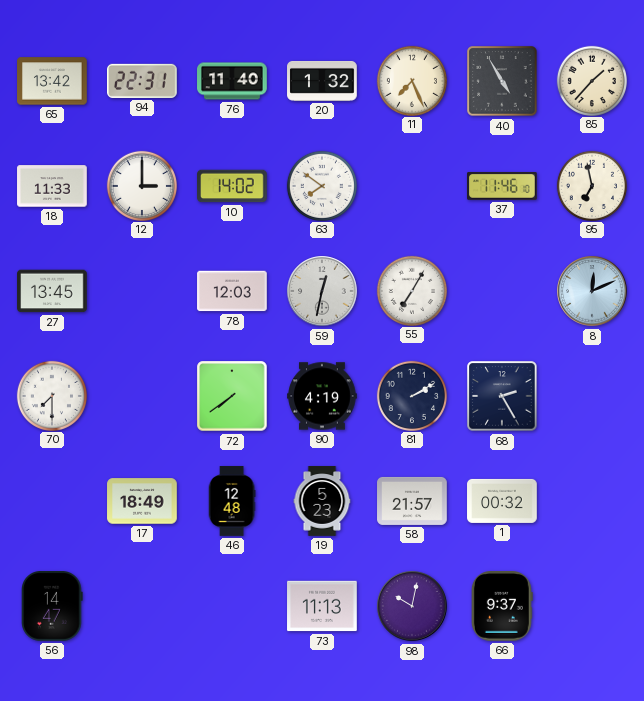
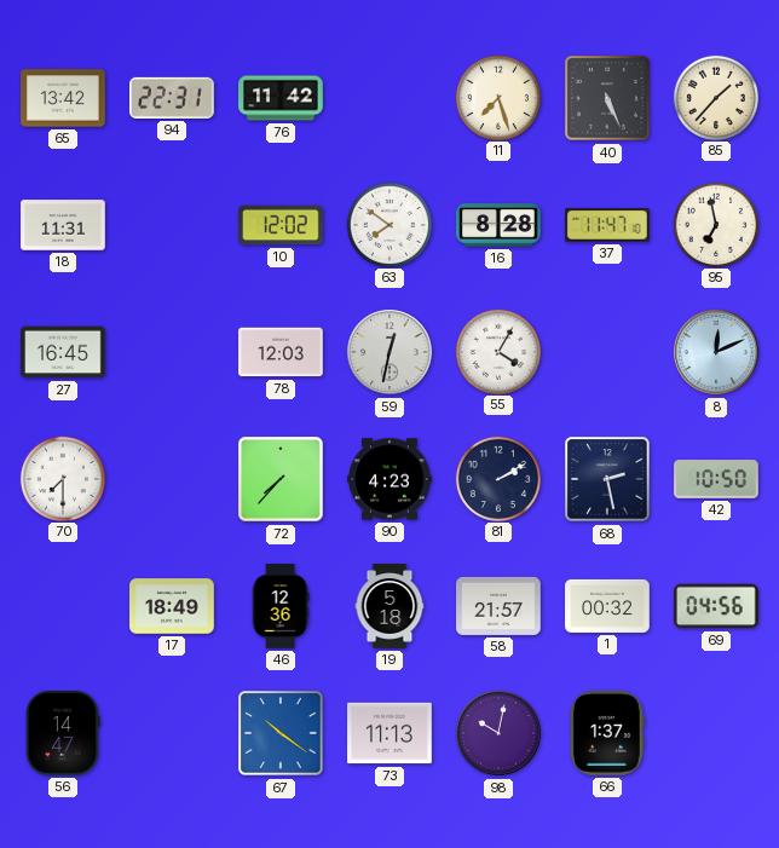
76: 11:40 -> 11:42 (281, 98)
20: 1:32 -> none (322, 81)
11: 7:26 -> 7:27 (497, 97)
40: 4:55 -> 5:26 (607, 98)
18: 11:33 -> 11:31 (63, 225)
12: 3:00 -> none (141, 185)
10: 14:02 -> 12:02 (281, 225)
16: none -> 8:28 (498, 225)
37: 11:46 -> 11:47 (608, 226)
27: 13:45 -> 16:45 (63, 352)
55: 7:05 -> 4:05 (497, 351)
72: 7:39 -> 7:37 (281, 479)
90: 4:19 -> 4:23 (389, 479)
68: 2:25 -> 2:28 (607, 479)
42: none -> 10:50 (716, 480)
46: 12:48 -> 12:36 (281, 606)
19: 5:23 -> 5:18 (389, 606)
69: none -> 04:56 (717, 606)
67: none -> 10:21 (281, 733)
66: 9:37 -> 1:37 (607, 734)
